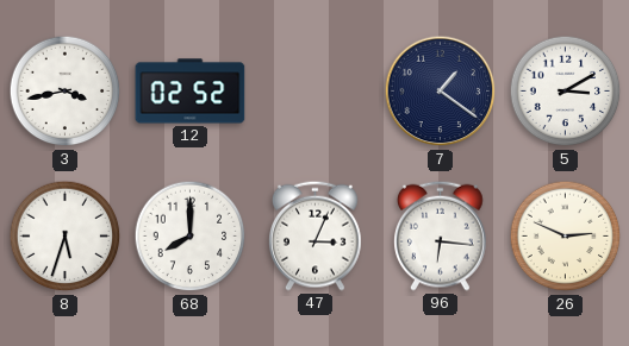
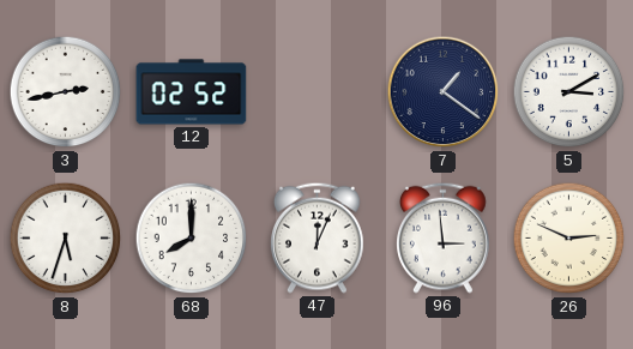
3: 3:43 -> 2:43 (66, 92)
47: 3:04 -> 12:04 (318, 237)
96: 6:16 -> 2:59 (444, 237)
